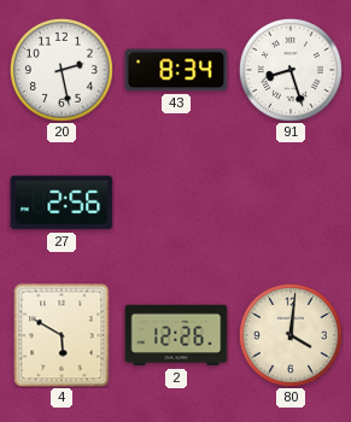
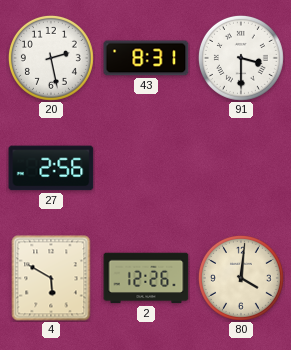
43: 8:34 -> 8:31 (146, 58)
91: 8:27 -> 3:30 (241, 58)
